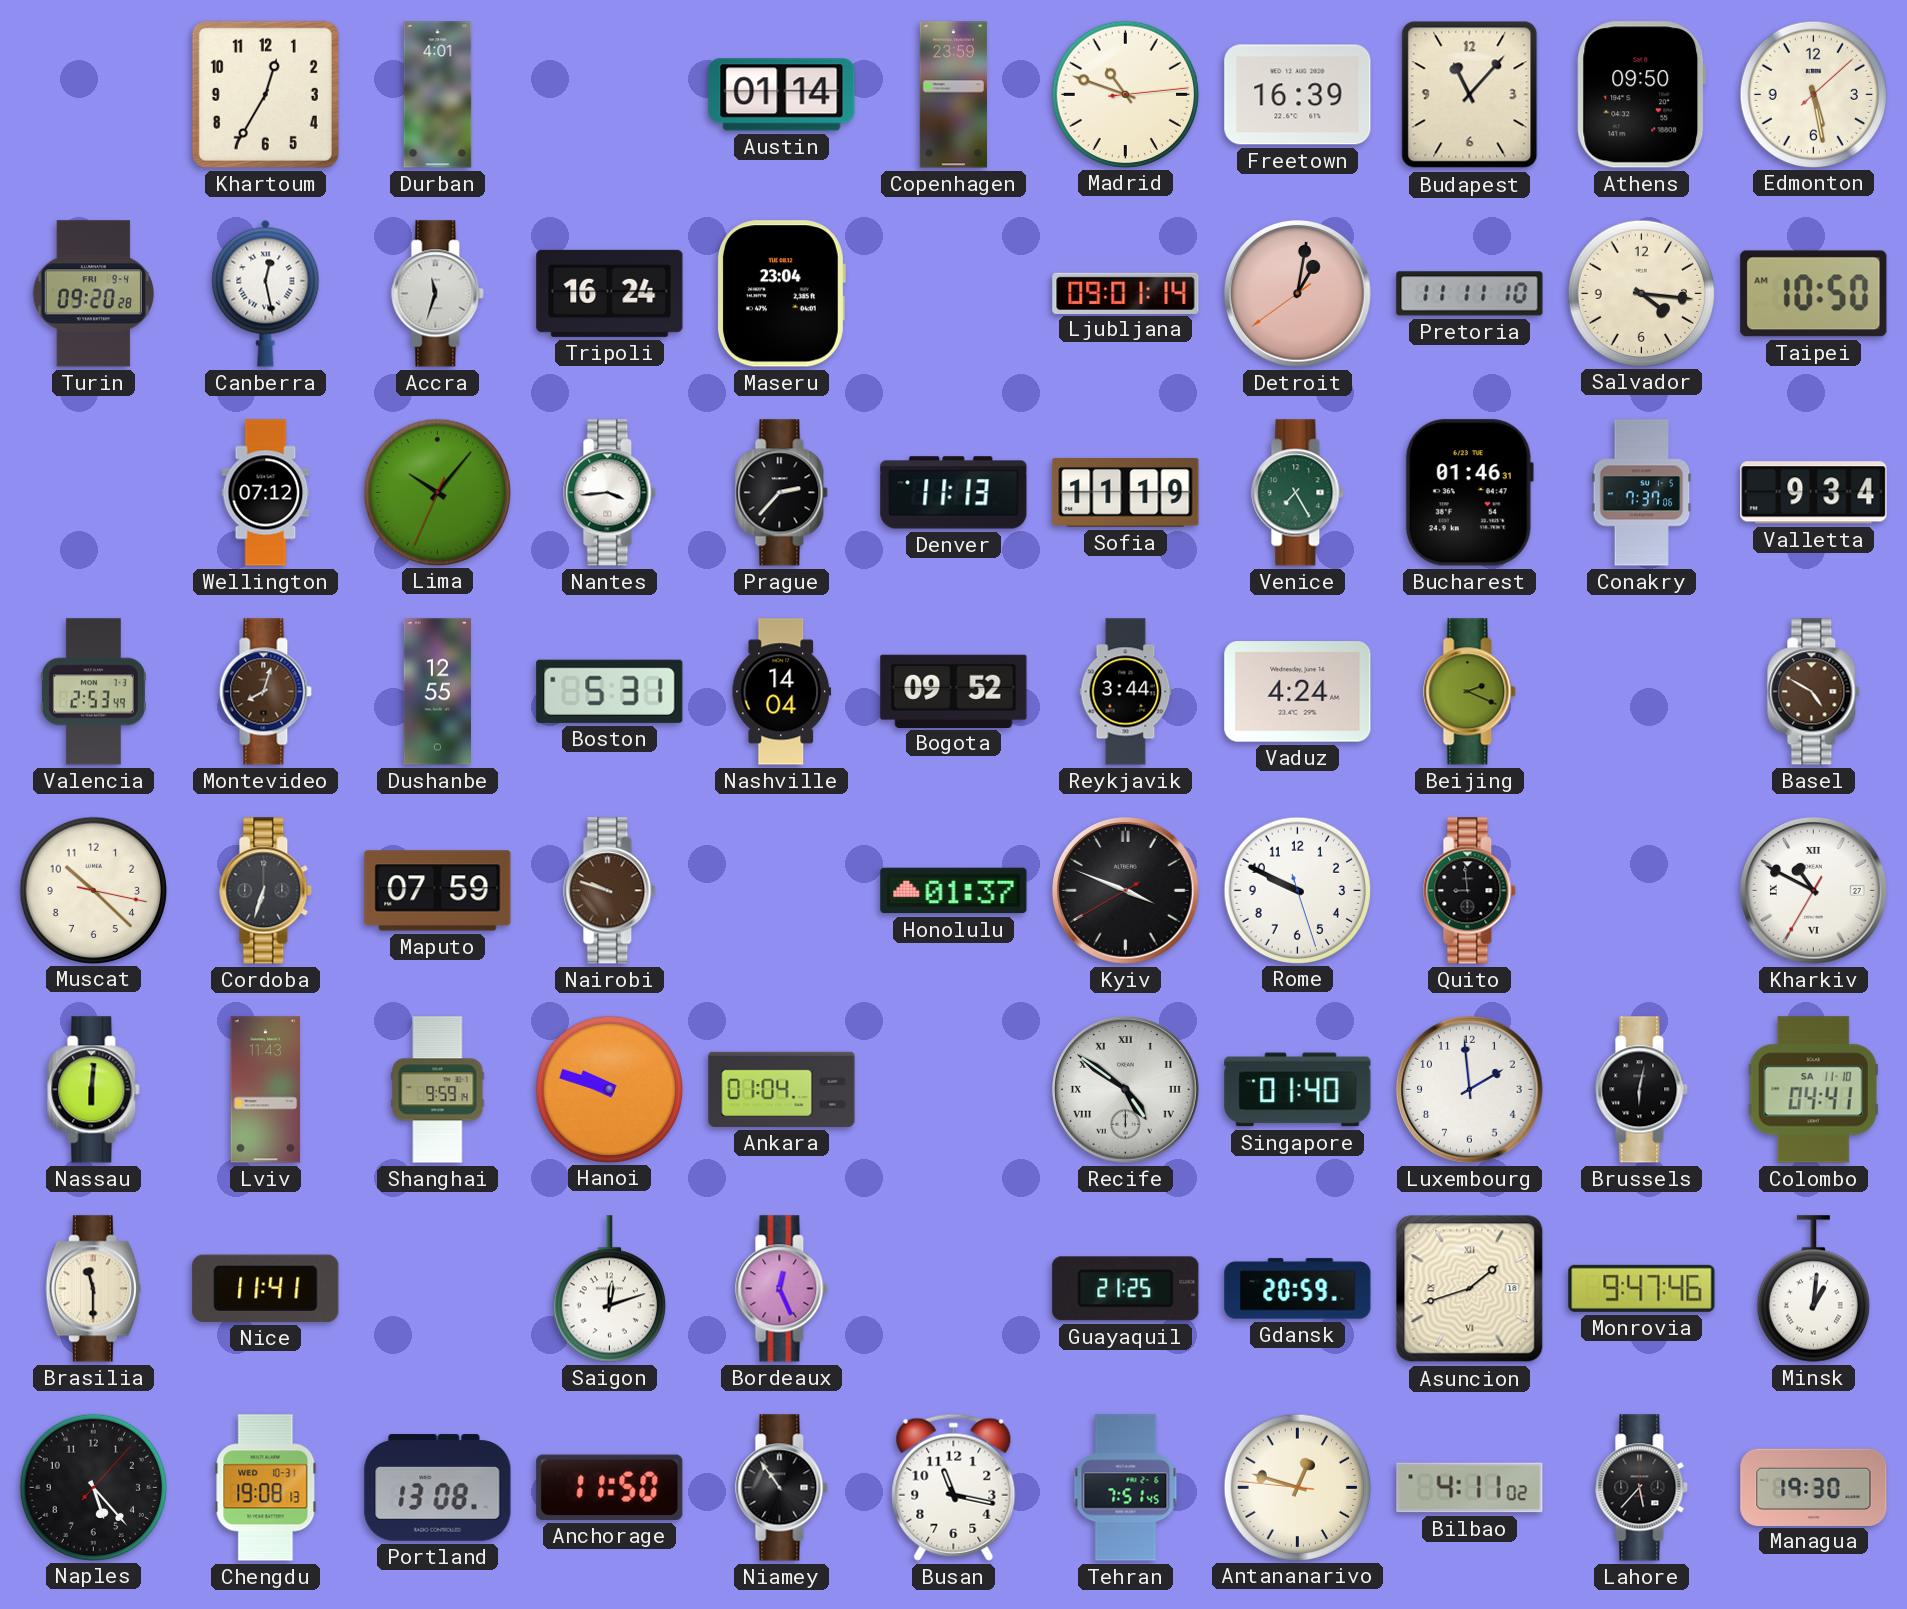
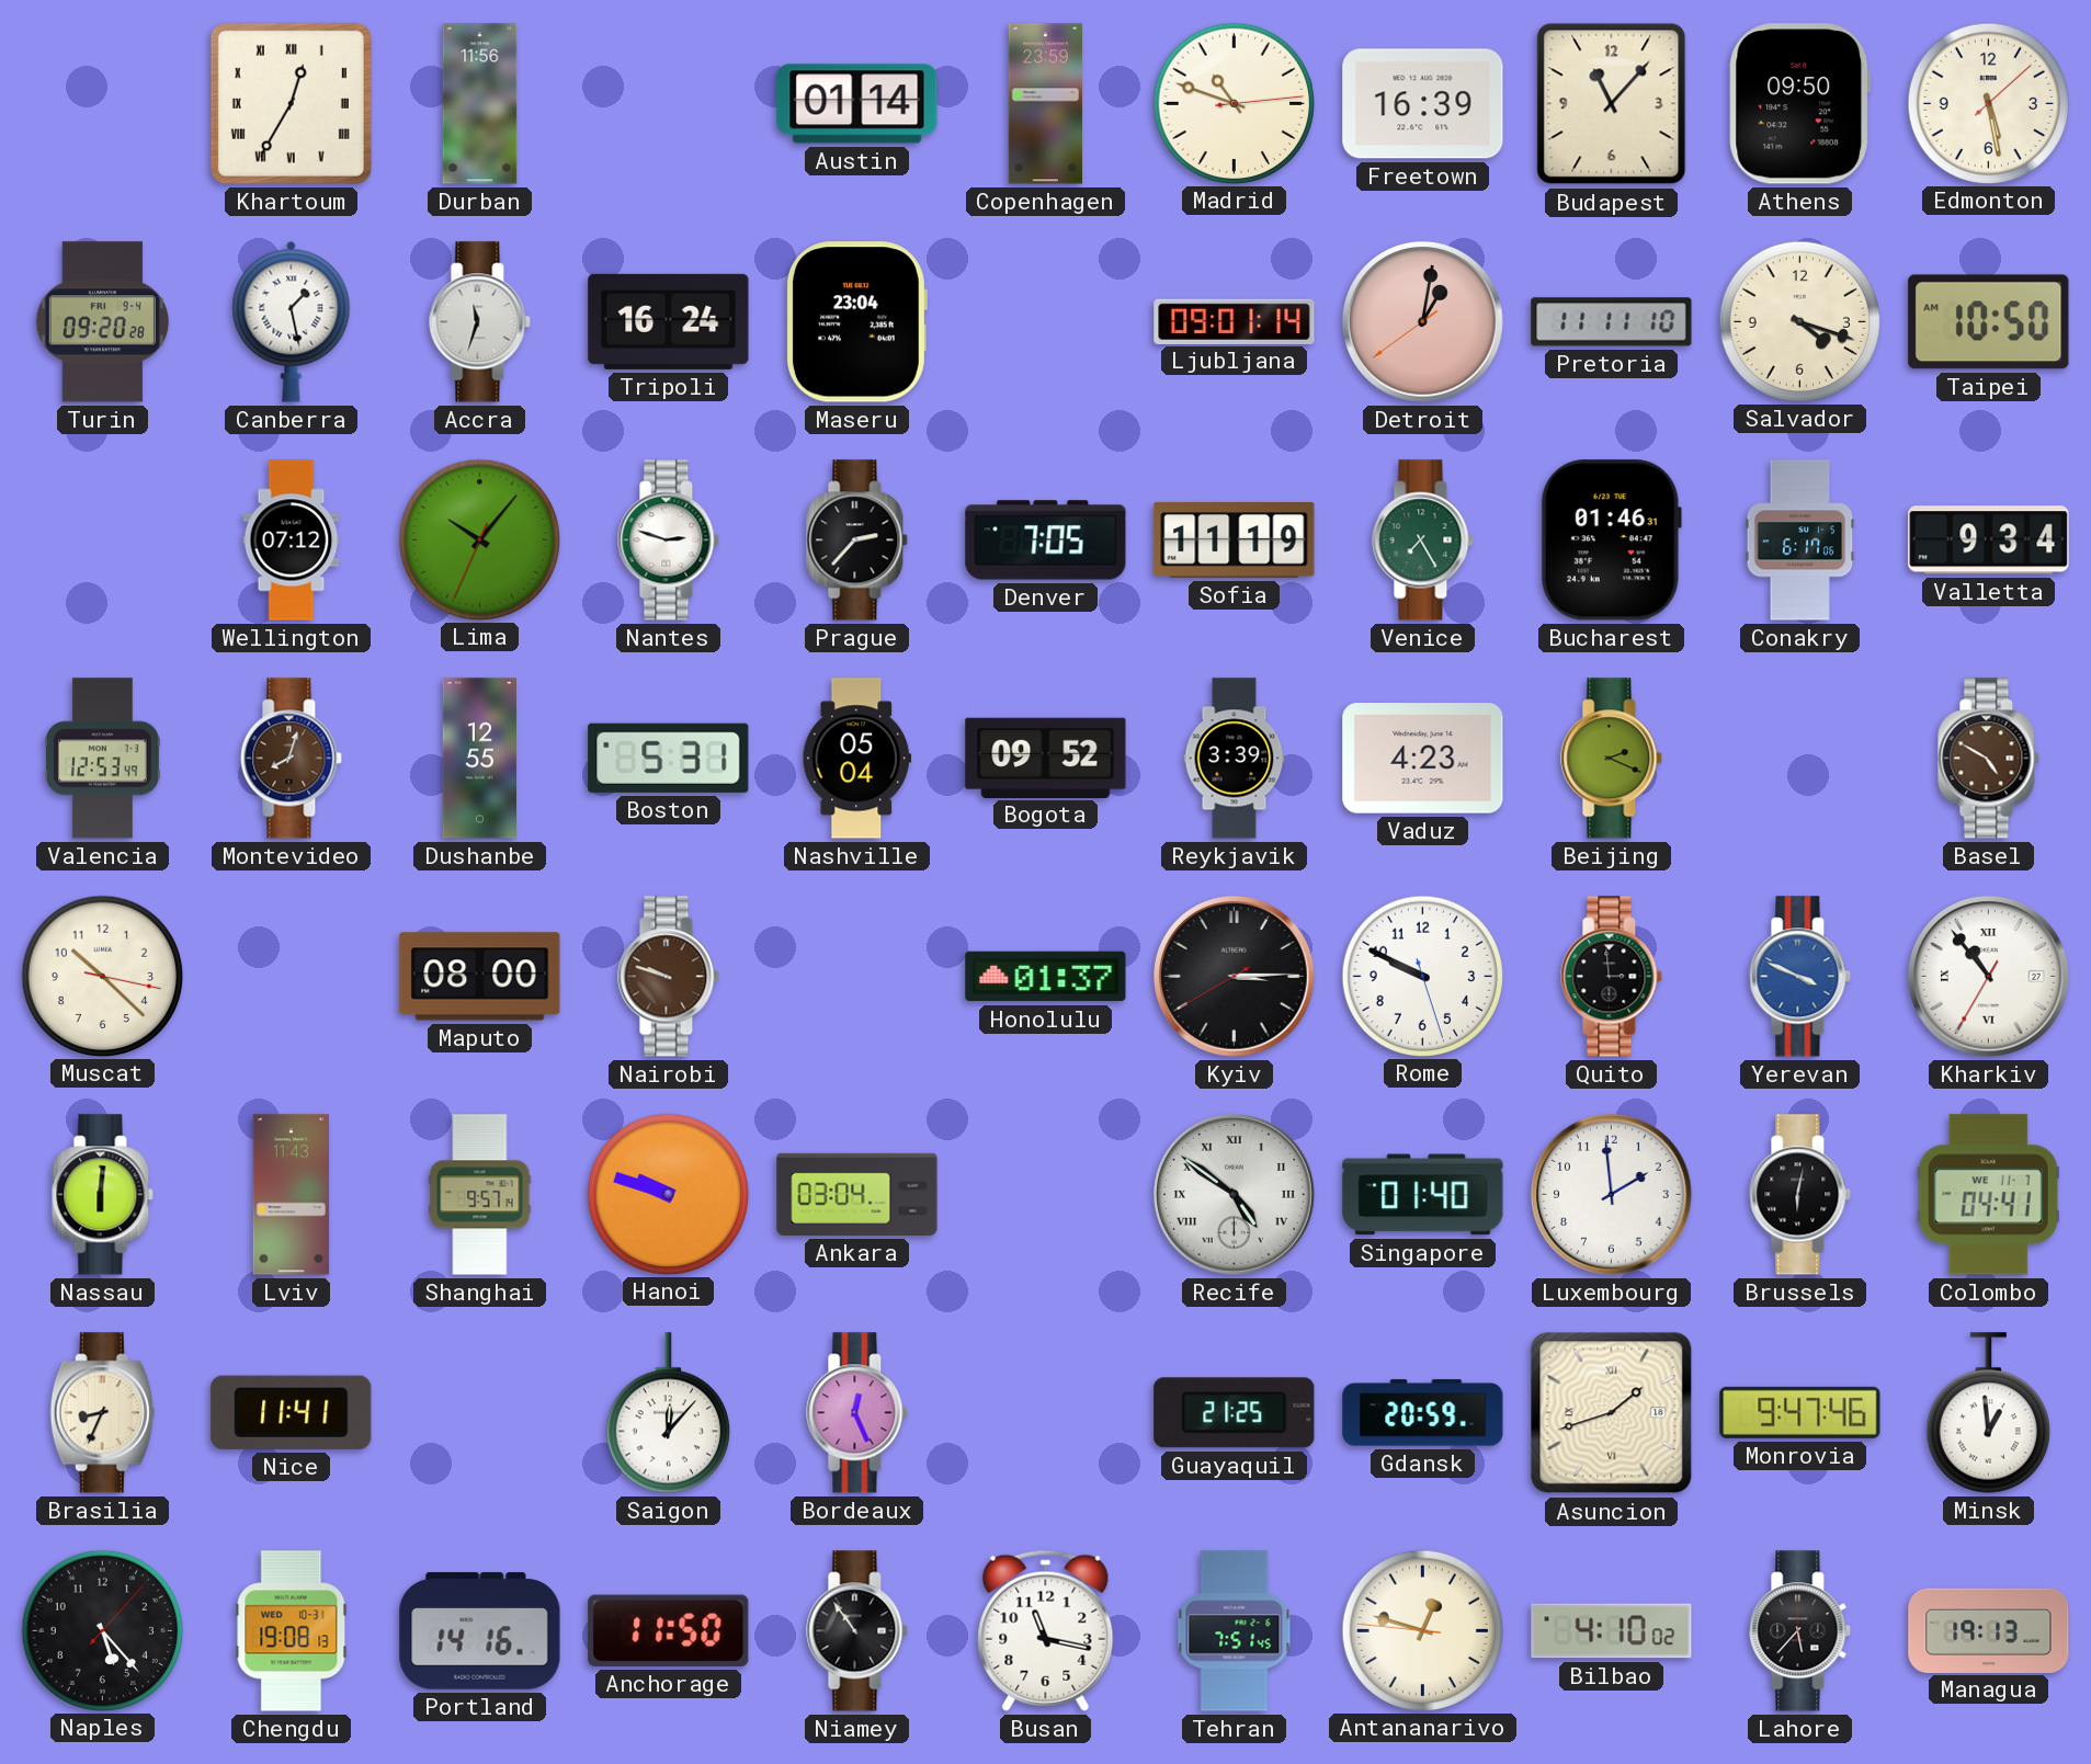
Khartoum numerals: Arabic -> Roman (291, 103)
Durban: 4:01 -> 11:56 (480, 104)
Canberra: 12:28 -> 1:28 (292, 321)
Salvador: 4:16 -> 4:18 (1799, 321)
Nantes: 3:44 -> 2:48 (669, 540)
Denver: 11:13 -> 7:05 (1046, 540)
Conakry: 7:37 -> 6:17 (1800, 540)
Valencia: 2:53 -> 12:53 (102, 759)
Nashville: 14:04 -> 05:04 (857, 759)
Reykjavik: 3:44 -> 3:39 (1235, 759)
Vaduz: 4:24 -> 4:23 (1423, 759)
Cordoba: 6:33 -> none (266, 891)
Maputo: 07:59 -> 08:00 (480, 977)
Kyiv: 3:48 -> 3:14 (1235, 977)
Quito: 8:59 -> 2:59 (1612, 977)
Yerevan: none -> 3:49 (1800, 977)
Kharkiv: 10:49 -> 10:53 (1989, 977)
Shanghai: 9:59 -> 9:57 (480, 1195)
Ankara: 01:04 -> 03:04 (857, 1194)
Colombo date: SA 11-10 -> WE 11-7 (1988, 1195)
Brasilia: 11:30 -> 8:34 (102, 1413)
Saigon: 12:12 -> 12:07 (668, 1413)
Minsk: 1:01 -> 12:59 (1988, 1413)
Portland: 13:08 -> 14:16 (480, 1631)
Bilbao: 4:11 -> 4:10 (1612, 1631)
Managua: 19:30 -> 19:13 (1989, 1630)
